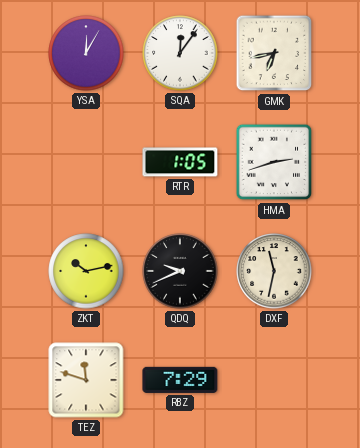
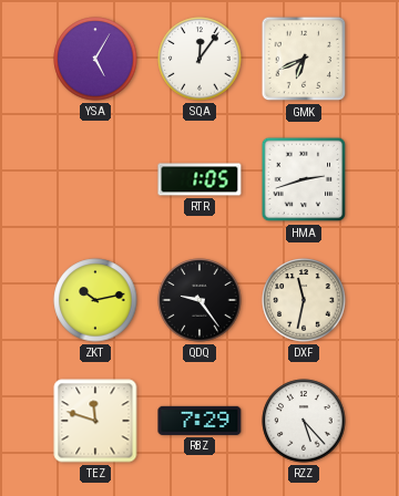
YSA: 12:05 -> 5:05 (95, 59)
GMK: 6:43 -> 6:41 (304, 59)
QDQ: 9:41 -> 9:24 (199, 300)
RZZ: none -> 5:23 (304, 421)
